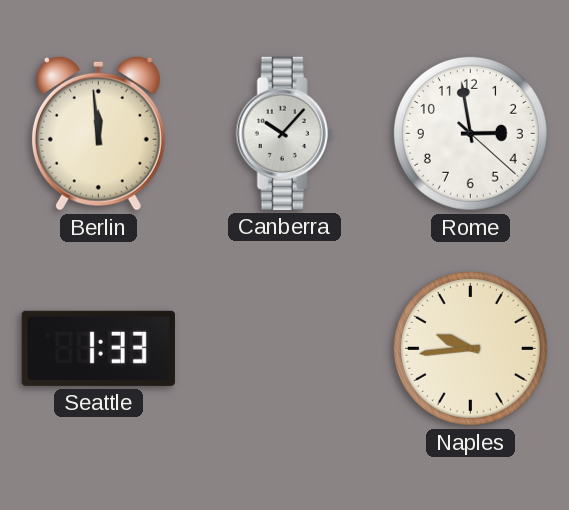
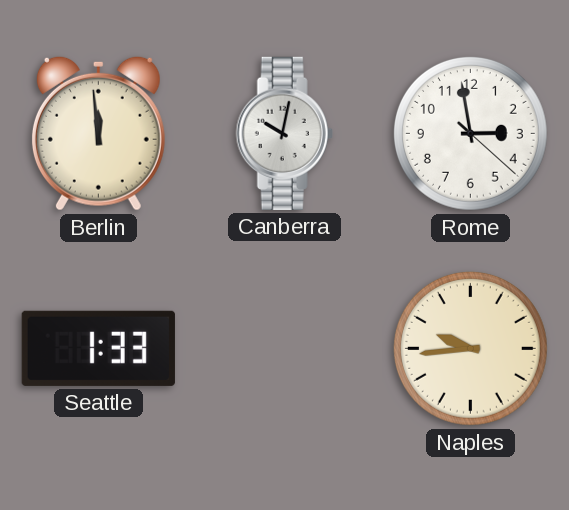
Canberra: 10:07 -> 10:02 (284, 133)
